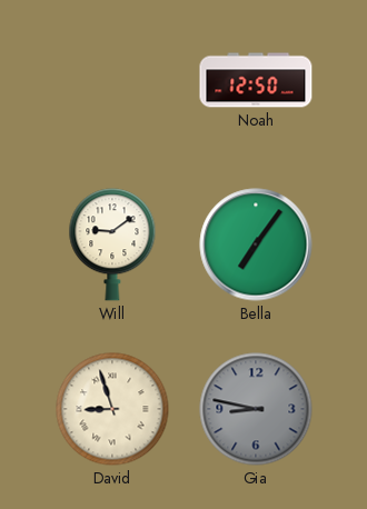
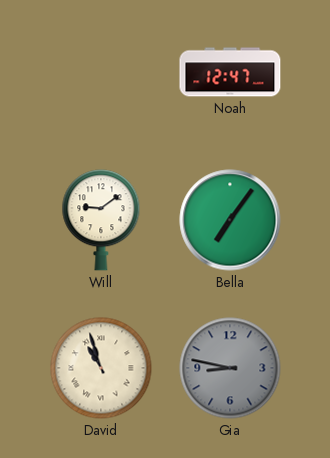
Noah: 12:50 -> 12:47 (230, 72)
David: 8:57 -> 10:57 (101, 368)
